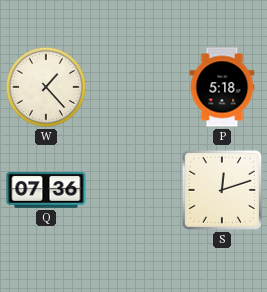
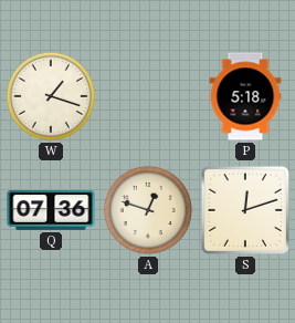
W: 1:23 -> 1:18 (51, 96)
A: none -> 12:48 (148, 210)
